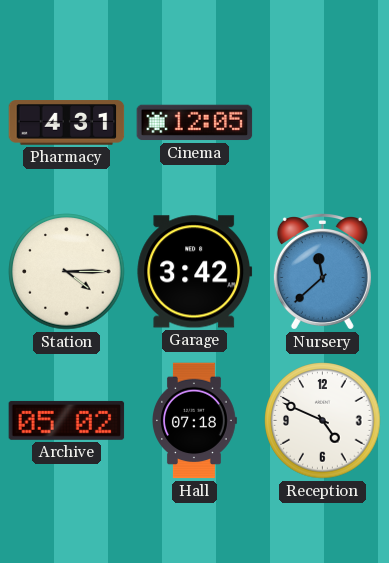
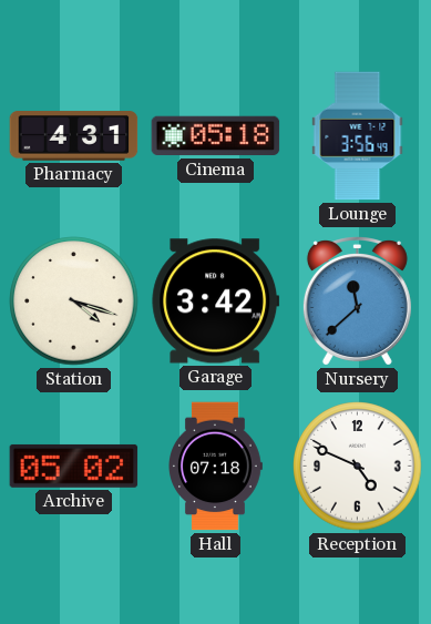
Cinema: 12:05 -> 05:18 (216, 136)
Lounge: none -> 3:56 (358, 136)
Station: 4:15 -> 4:18 (74, 301)
